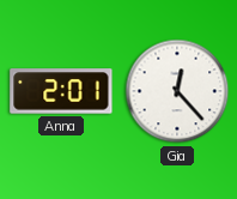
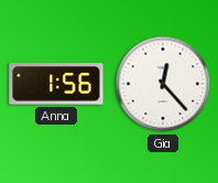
Anna: 2:01 -> 1:56 (56, 84)
